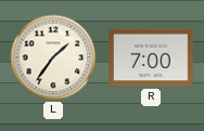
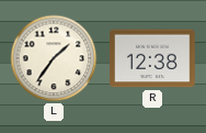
R: 7:00 -> 12:38 (152, 58)
